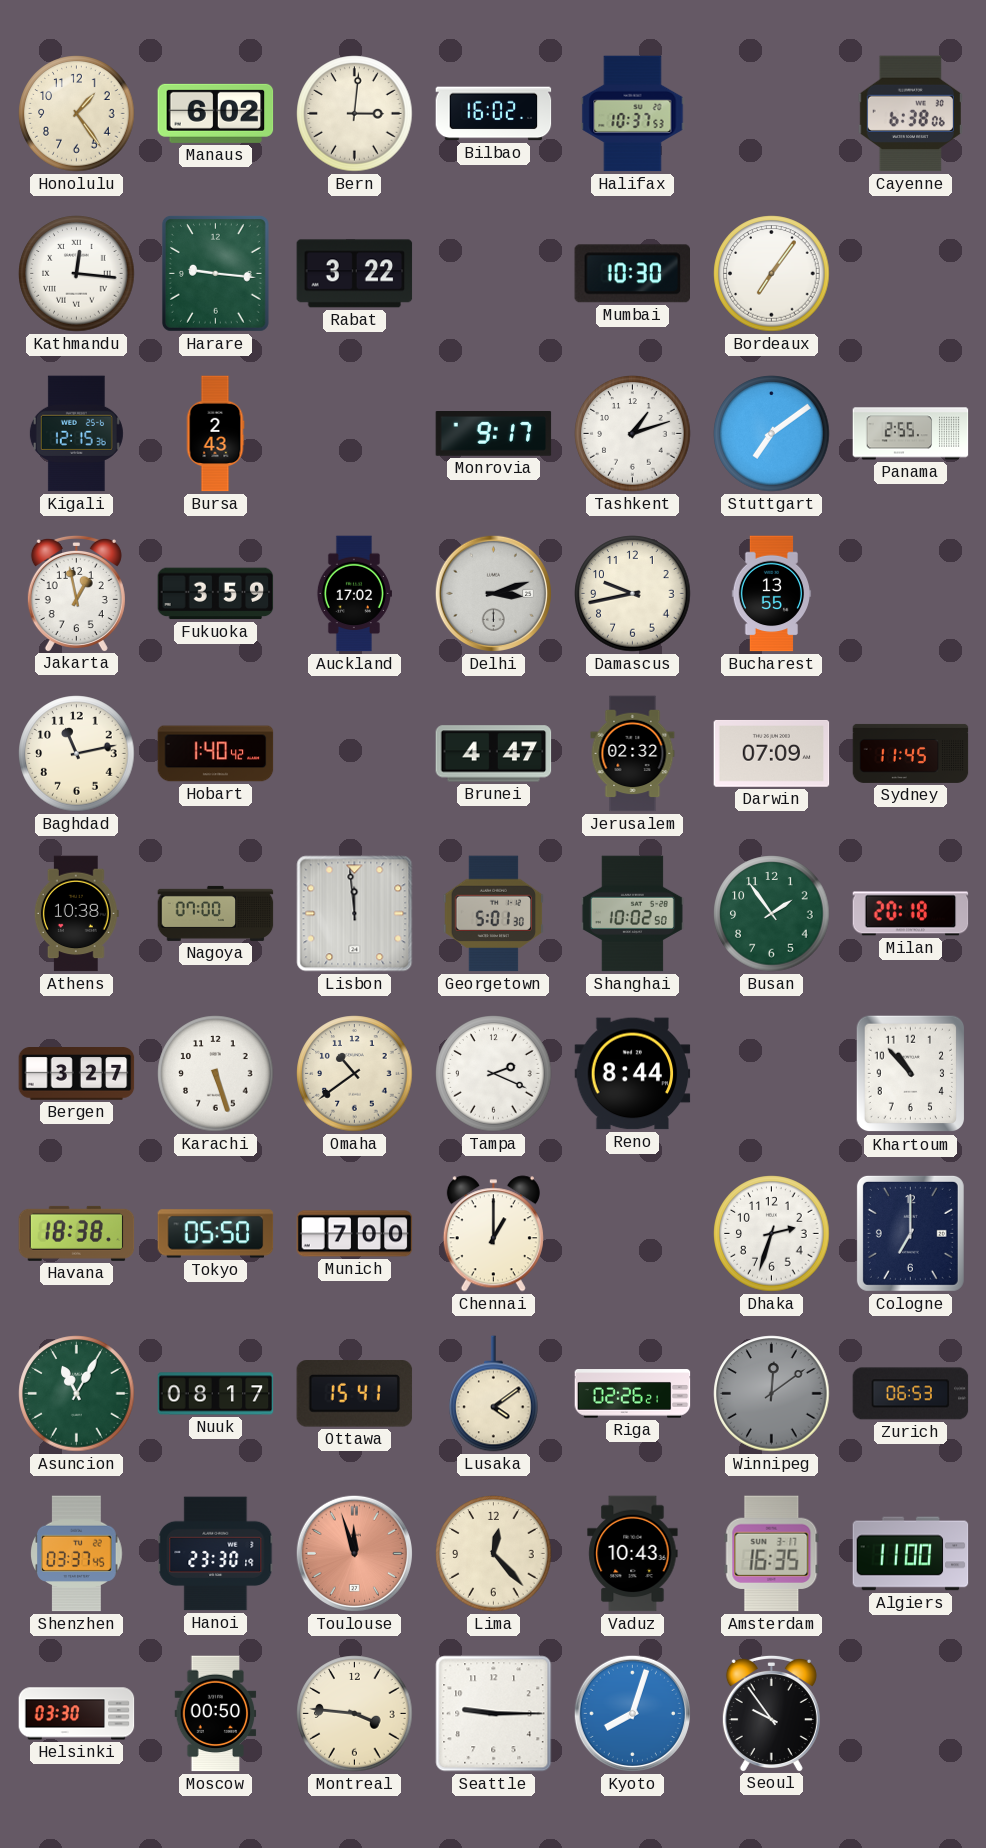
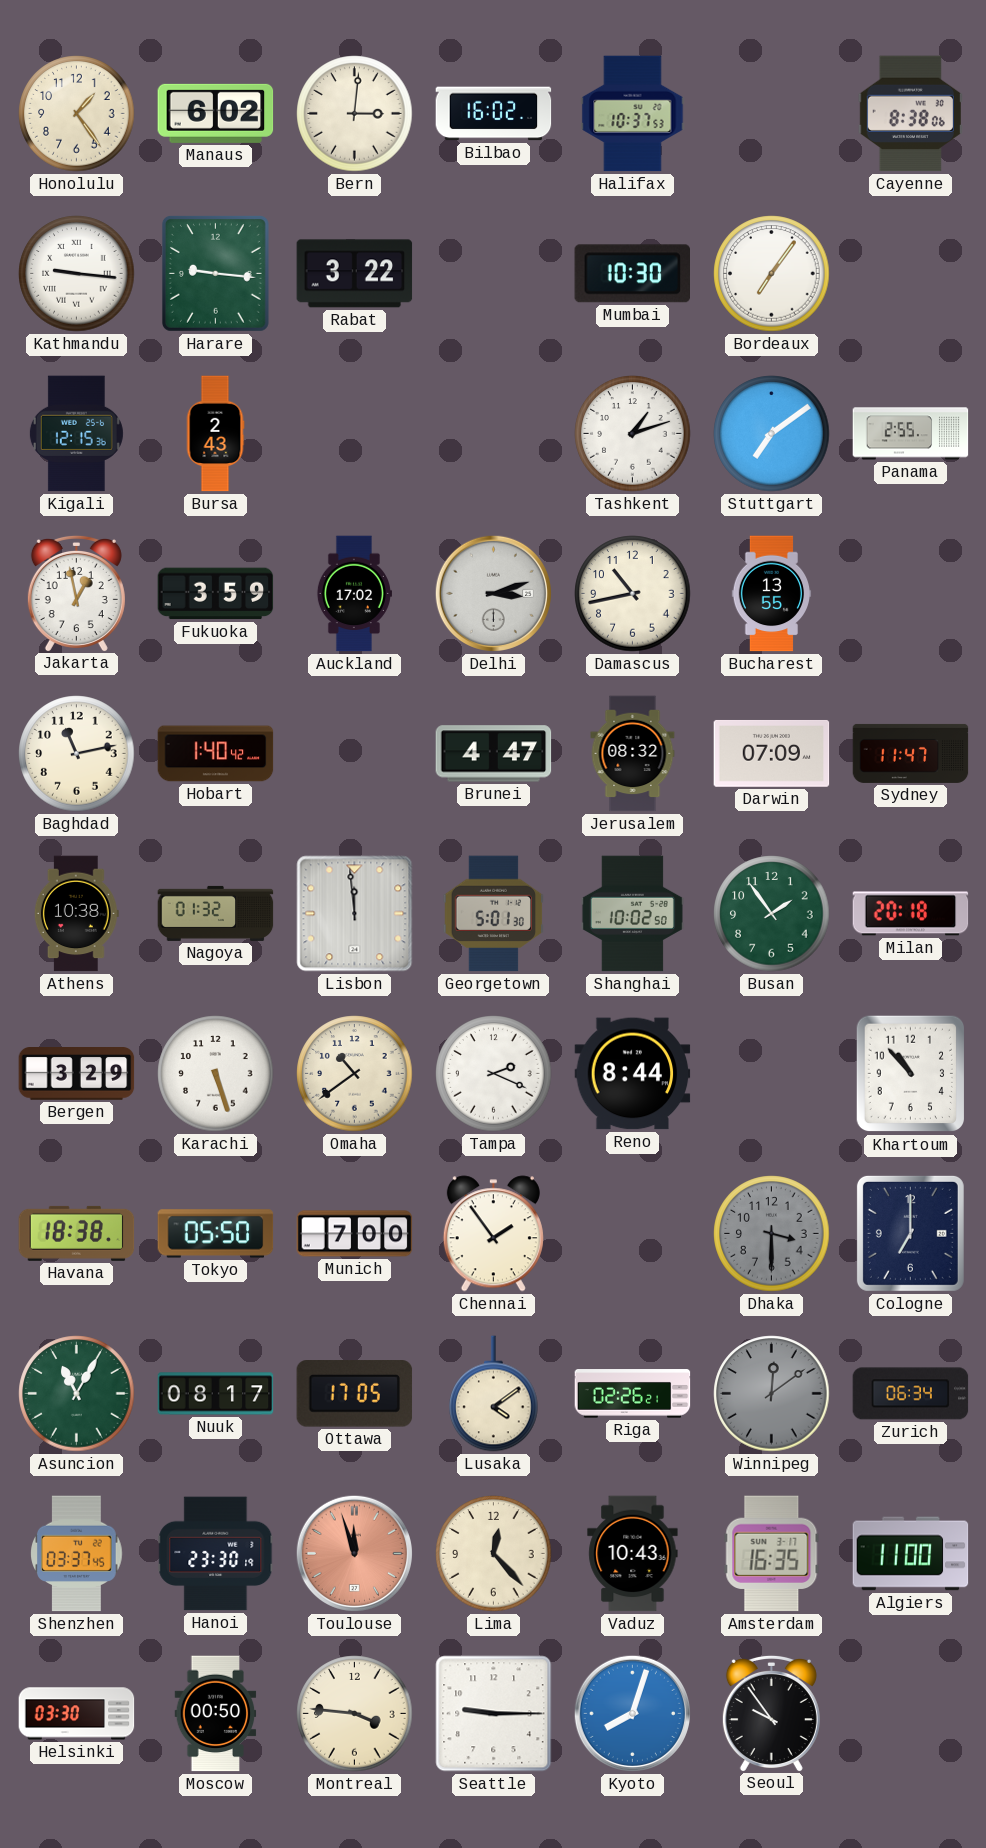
Cayenne: 6:38 -> 8:38 (910, 114)
Kathmandu: 12:16 -> 9:16 (77, 274)
Monrovia: 9:17 -> none (494, 434)
Damascus: 9:43 -> 10:43 (633, 594)
Jerusalem: 02:32 -> 08:32 (633, 754)
Sydney: 11:45 -> 11:47 (911, 753)
Nagoya: 07:00 -> 01:32 (216, 913)
Bergen: 3:27 -> 3:29 (77, 1074)
Chennai: 1:00 -> 1:54 (493, 1234)
Dhaka: 2:33 -> 3:30 (772, 1234)
Dhaka dial: white -> grey (772, 1234)
Ottawa: 15:41 -> 17:05 (355, 1394)
Zurich: 06:53 -> 06:34 (911, 1394)
